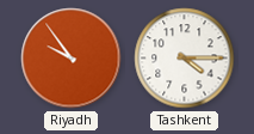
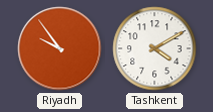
Tashkent: 4:15 -> 4:10 (155, 49)
